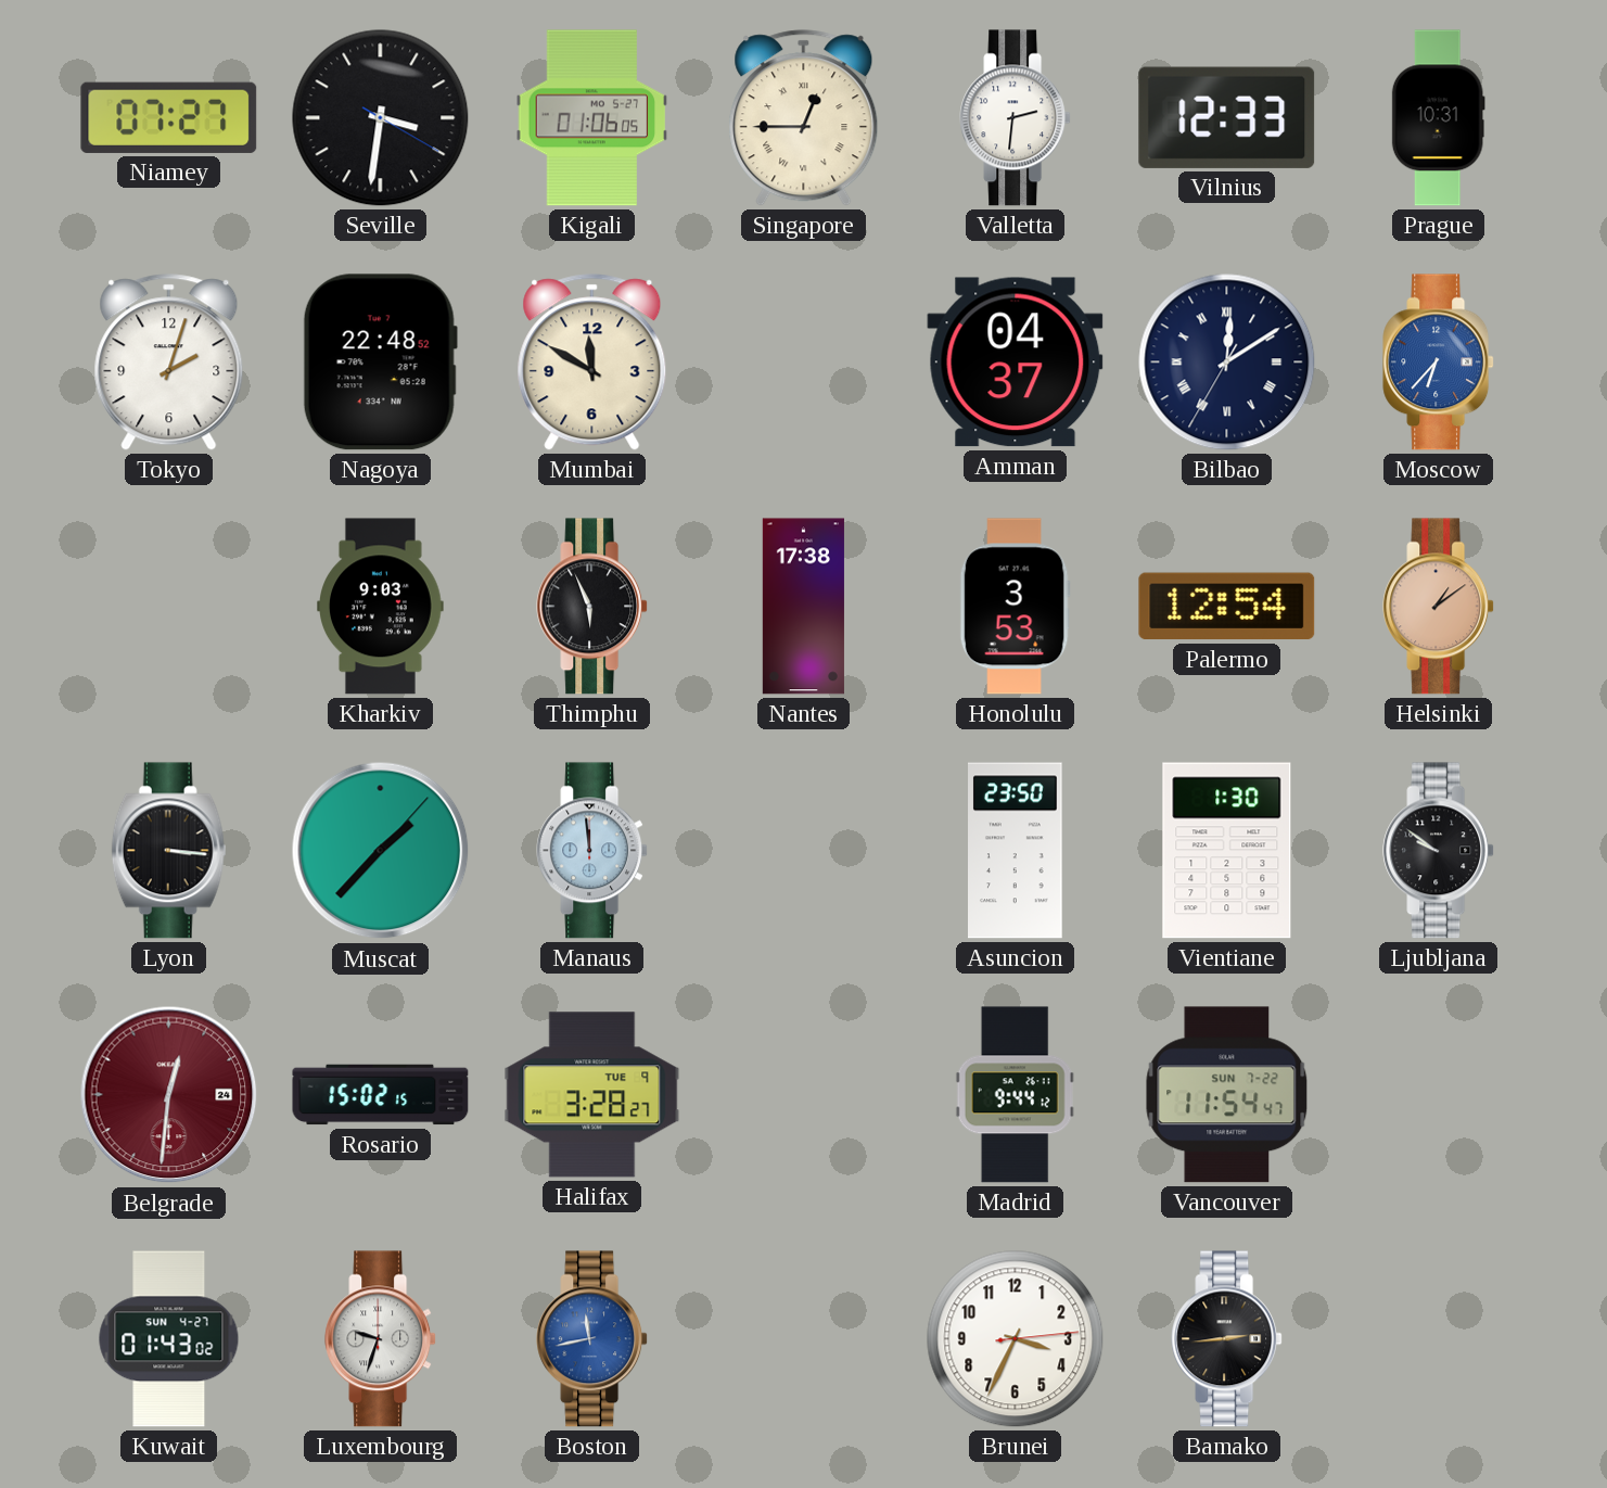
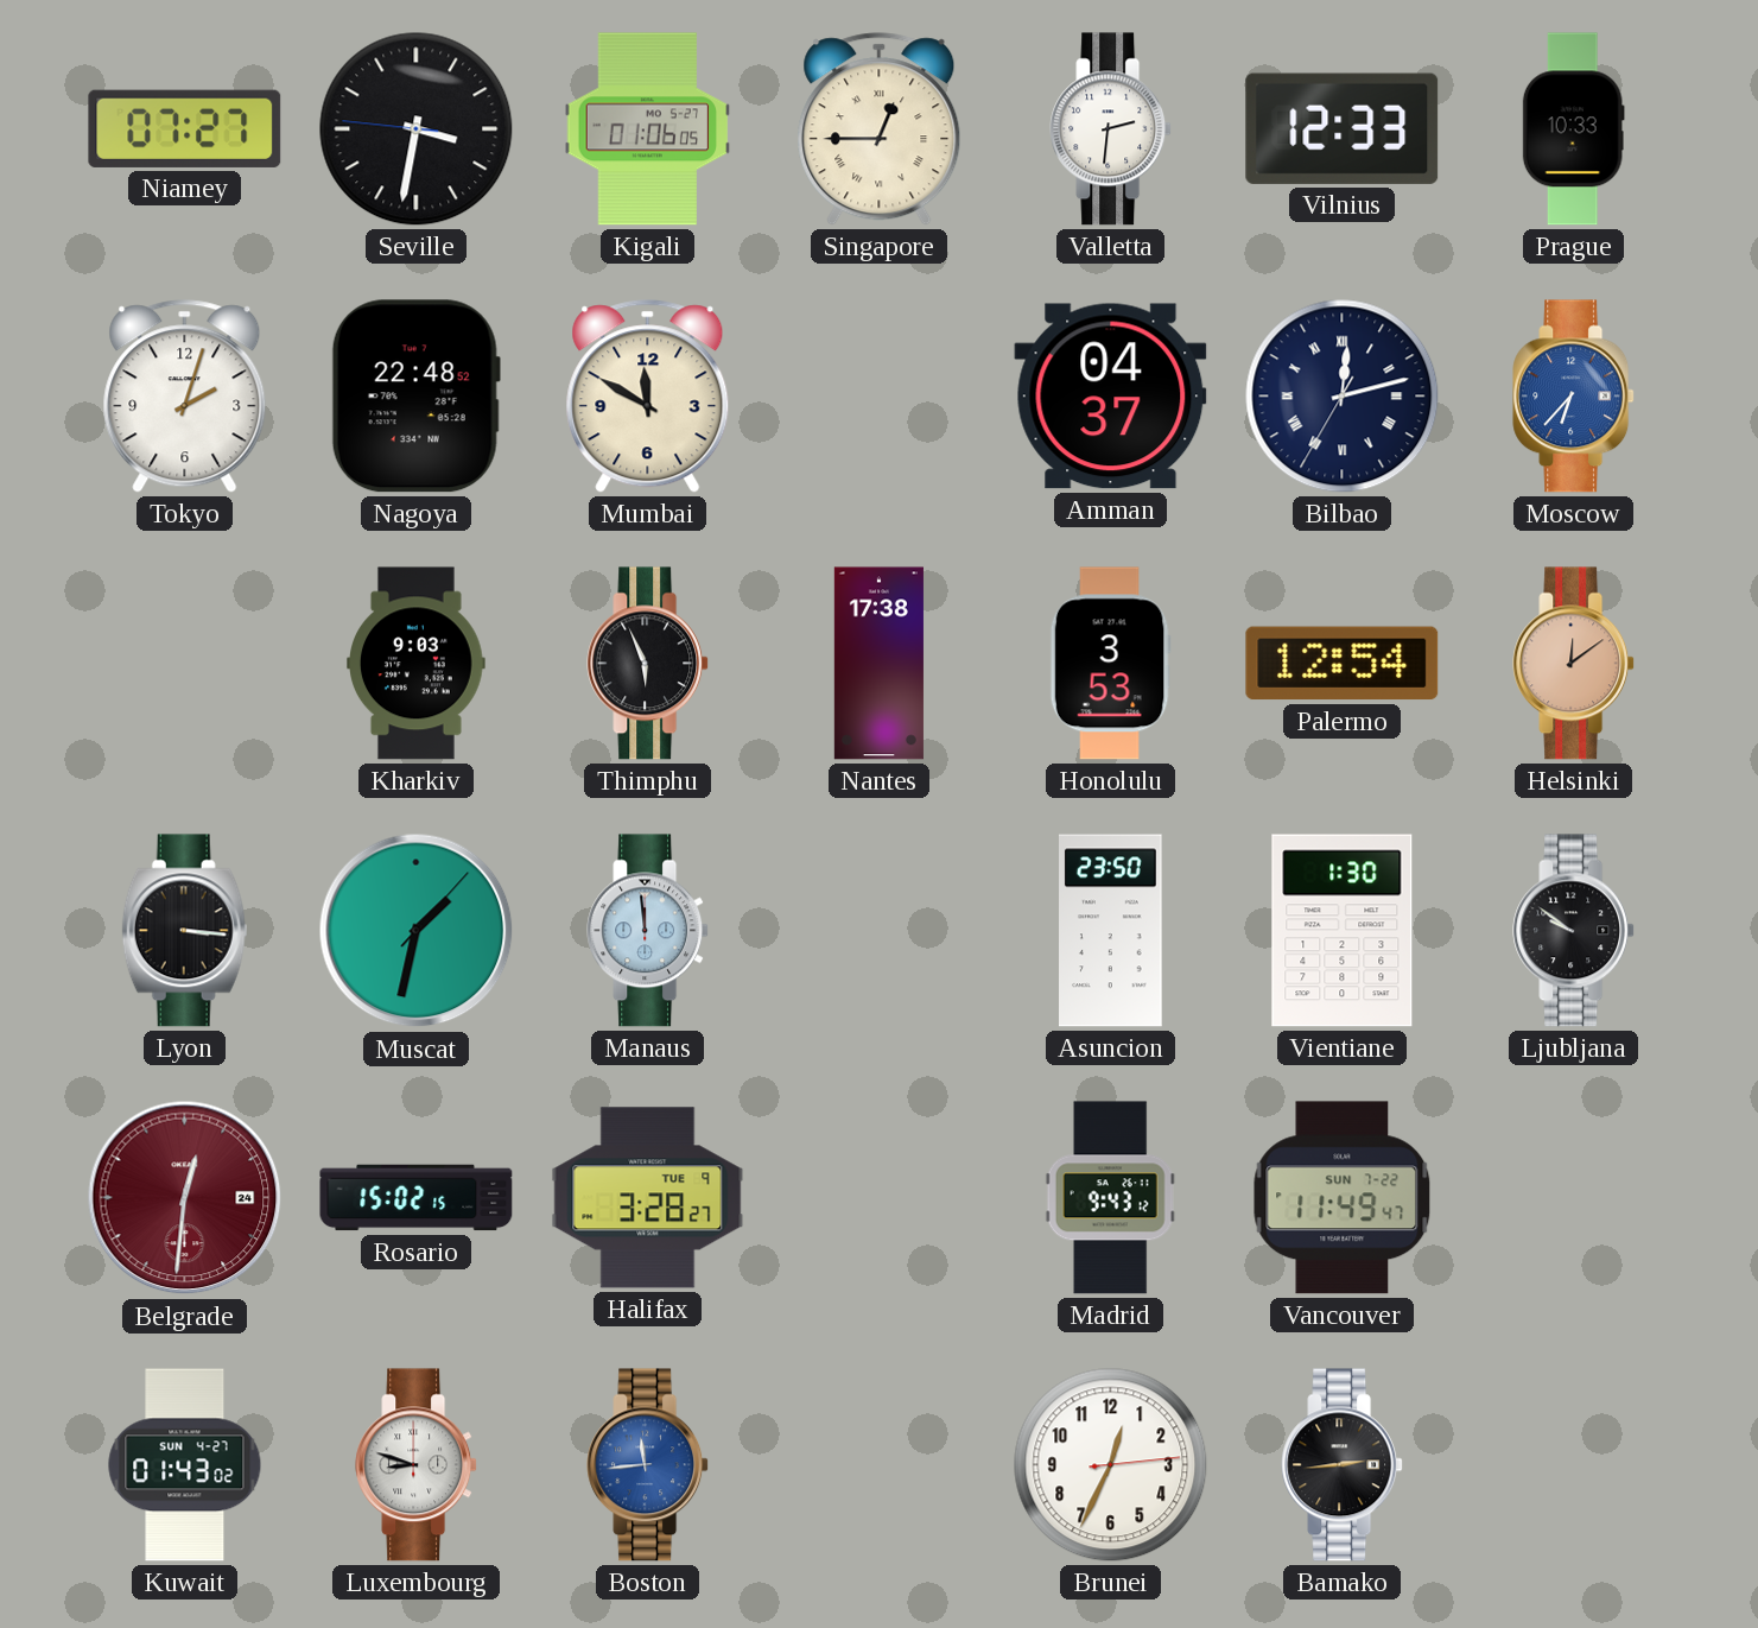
Seville: 3:31:20 -> 3:31:46 (417, 129)
Prague: 10:31 -> 10:33 (1573, 129)
Bilbao: 12:09 -> 12:12 (1343, 397)
Helsinki: 1:09 -> 12:09 (1574, 664)
Muscat: 1:37 -> 1:32 (417, 931)
Madrid: 9:44 -> 9:43 (1110, 1198)
Vancouver: 11:54 -> 11:49 (1343, 1198)
Luxembourg: 9:33 -> 8:48 (417, 1465)
Boston: 11:43 -> 11:44 (648, 1465)
Brunei: 3:34 -> 12:34 (1111, 1465)
